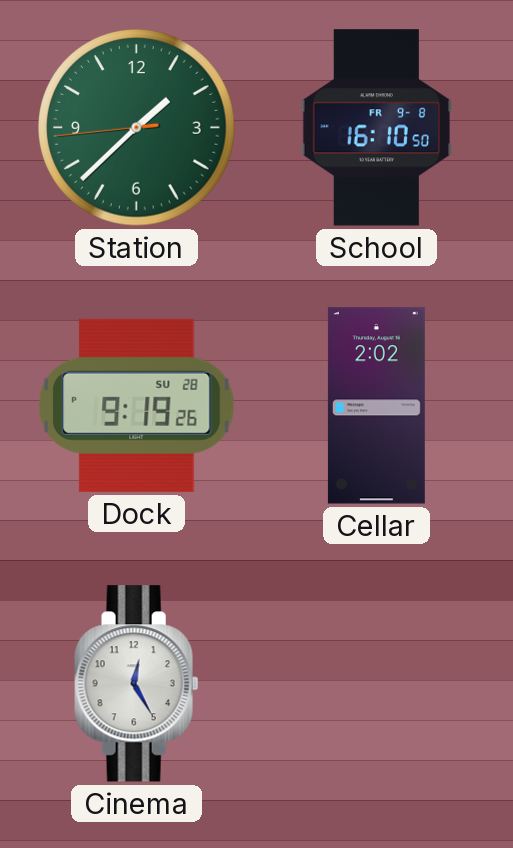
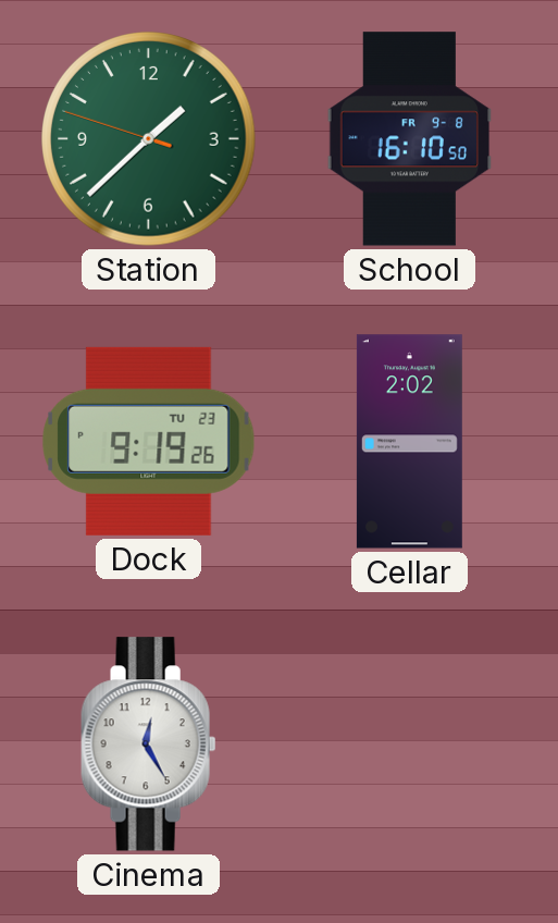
Station: 1:37:44 -> 1:37:48 (149, 139)
Dock date: SU 28 -> TU 23 (149, 441)
